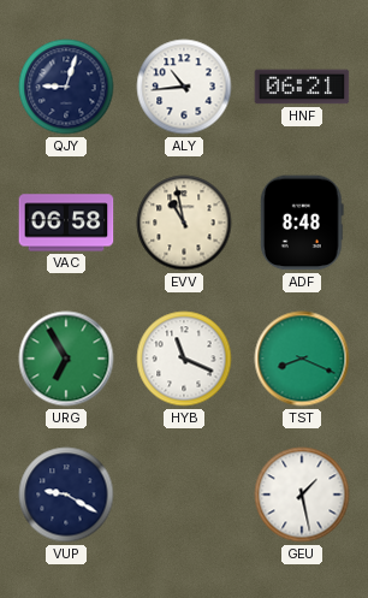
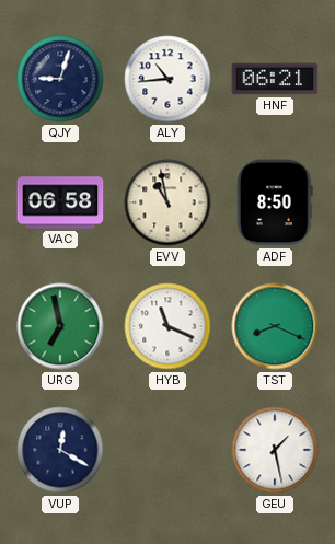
ADF: 8:48 -> 8:50 (275, 202)
URG: 6:55 -> 6:58 (60, 326)
VUP: 9:20 -> 12:20 (60, 450)
